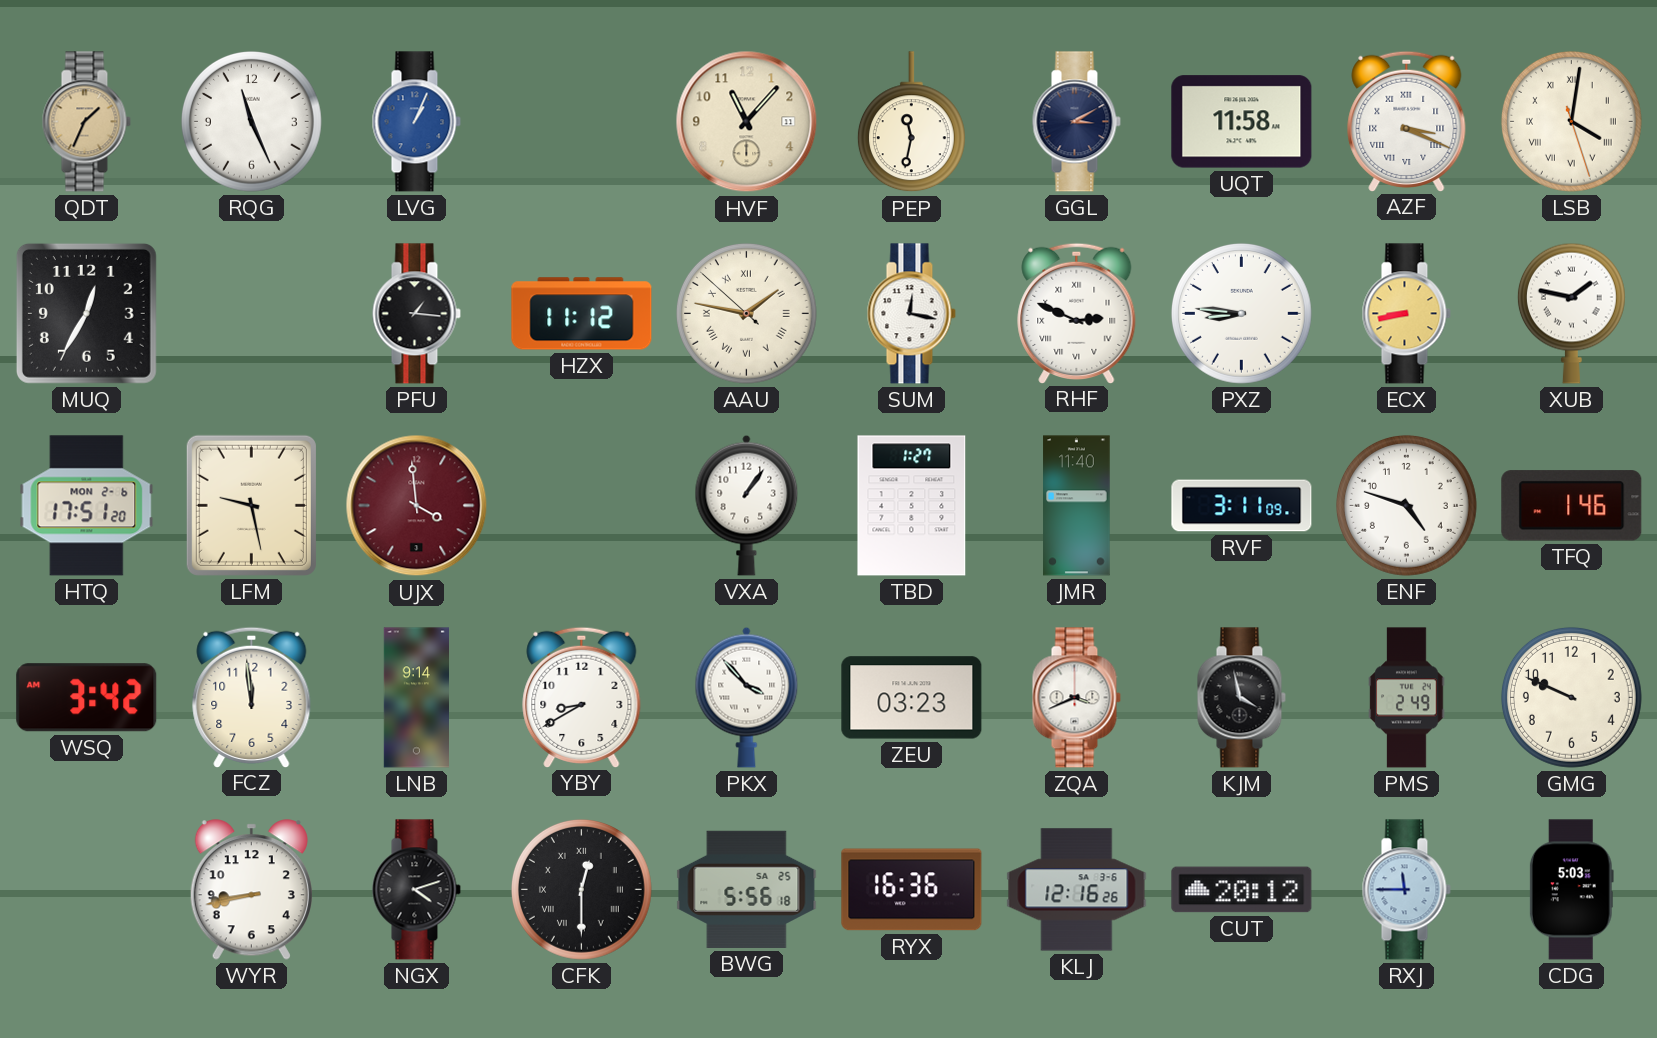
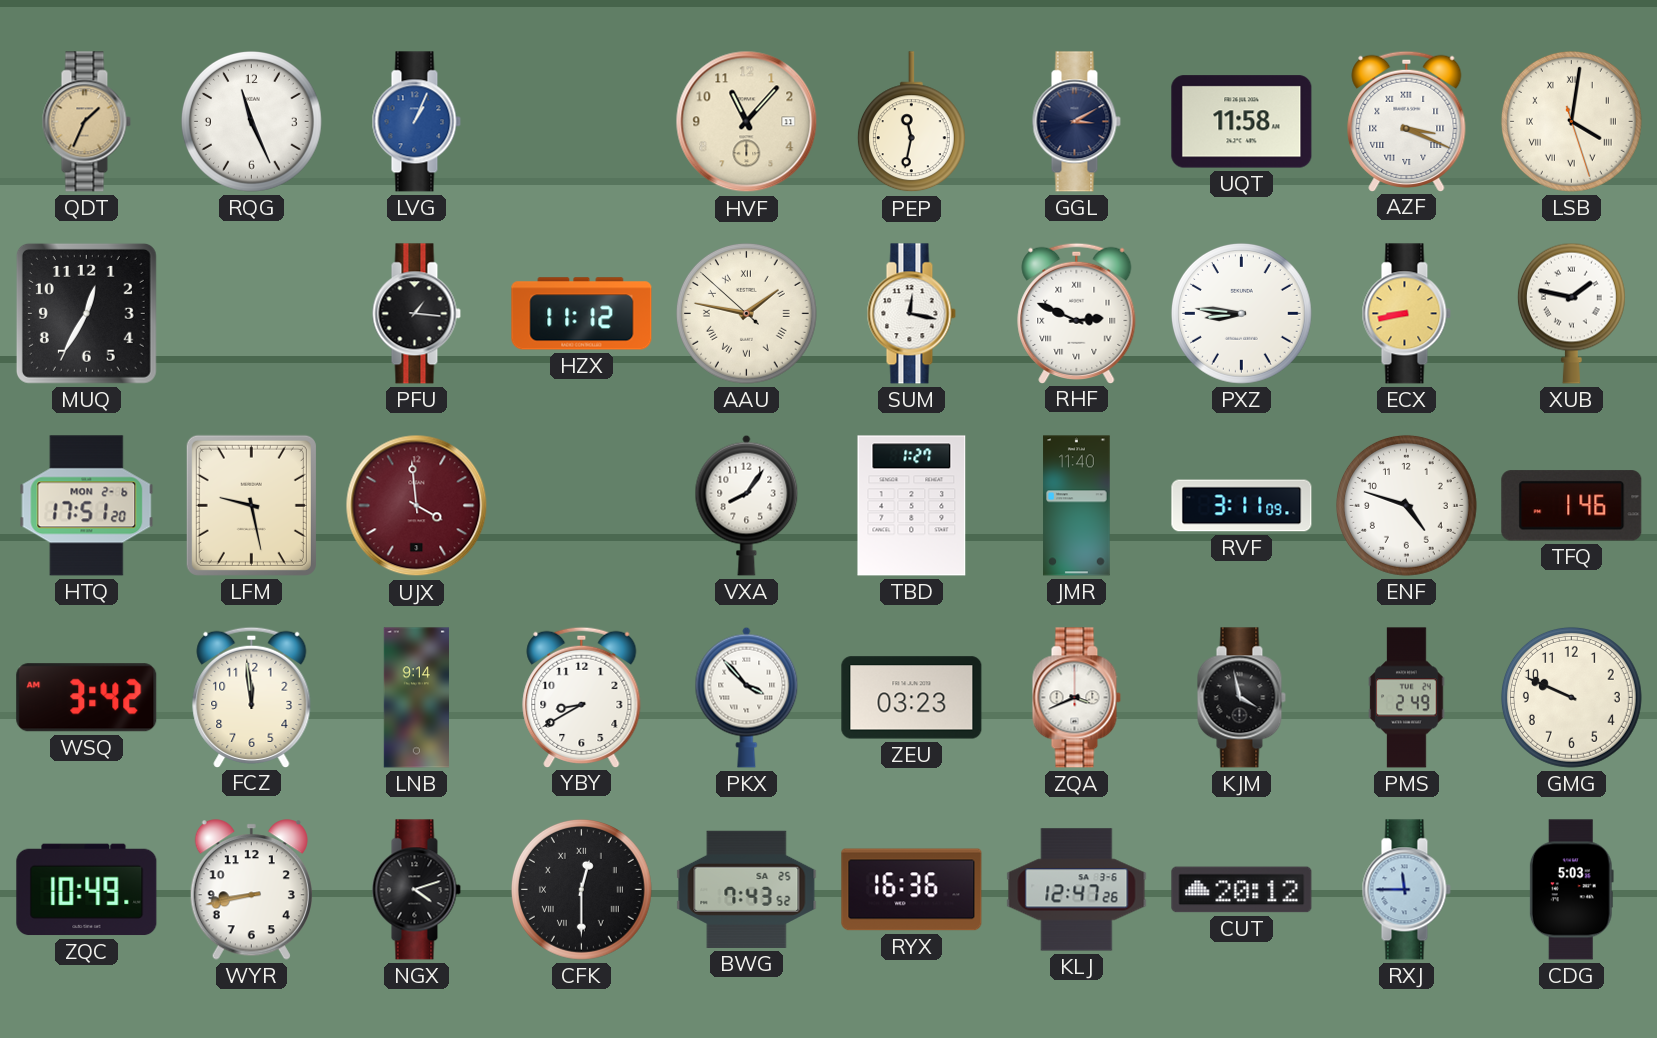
VXA: 1:06 -> 8:06 (747, 505)
ZQC: none -> 10:49 (87, 890)
BWG: 5:56 -> 7:43 (747, 889)
KLJ: 12:16 -> 12:47 (1077, 890)
